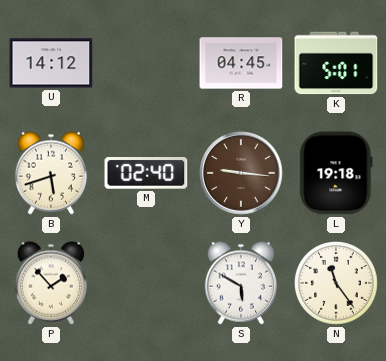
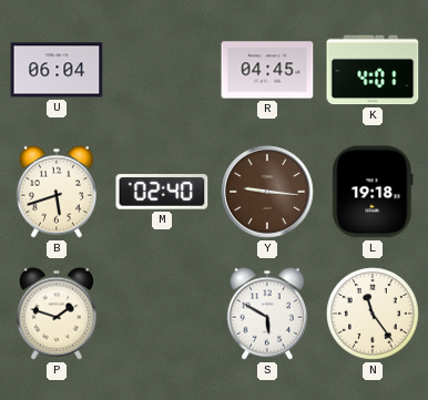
U: 14:12 -> 06:04 (57, 70)
K: 5:01 -> 4:01 (373, 70)
P: 1:53 -> 1:48 (55, 314)
